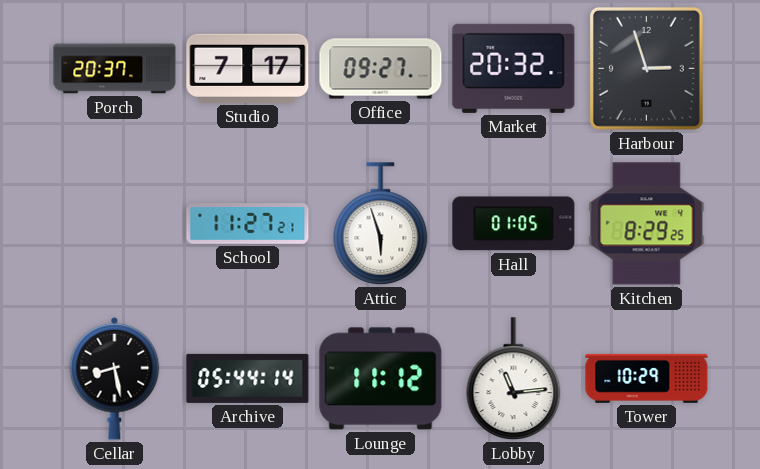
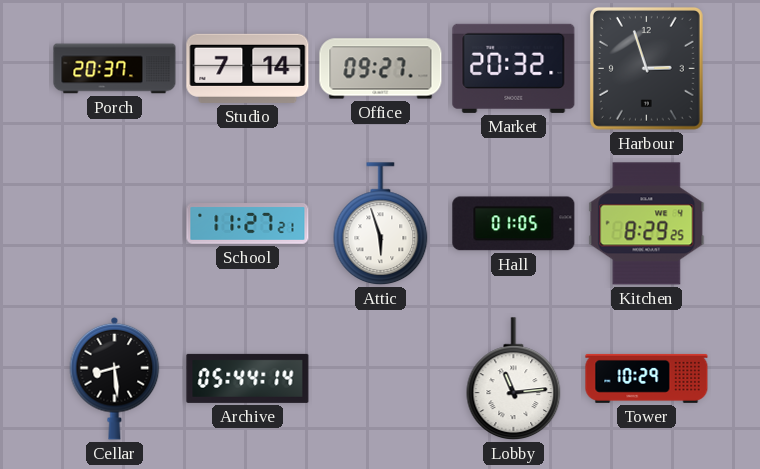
Studio: 7:17 -> 7:14 (248, 68)
Cellar: 8:28 -> 8:29 (115, 378)
Lounge: 11:12 -> none (381, 379)
